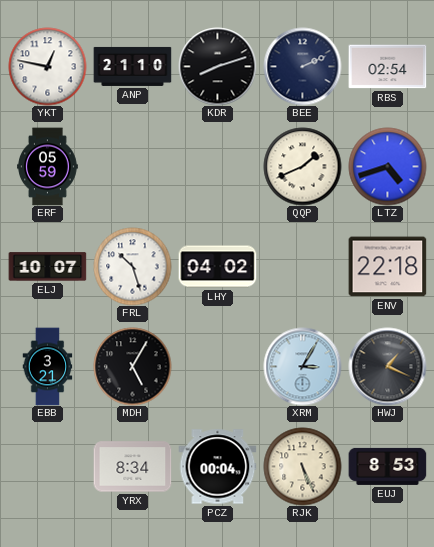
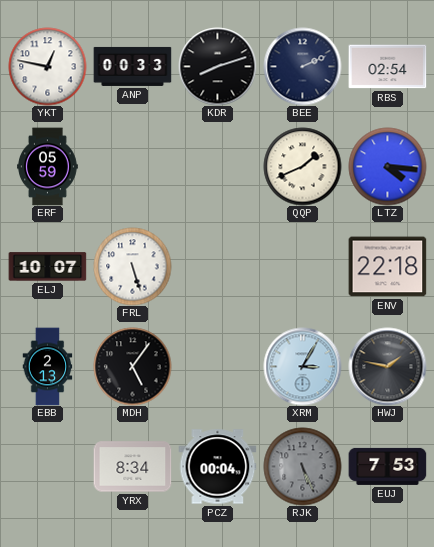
ANP: 21:10 -> 00:33 (132, 66)
LTZ: 4:42 -> 4:16 (387, 166)
FRL: 10:27 -> 5:27 (132, 266)
LHY: 04:02 -> none (217, 267)
EBB: 3:21 -> 2:13 (48, 366)
MDH: 5:05 -> 5:06 (132, 366)
HWJ: 1:19 -> 1:47 (387, 366)
RJK dial: cream -> grey (302, 466)
EUJ: 8:53 -> 7:53 (387, 466)
